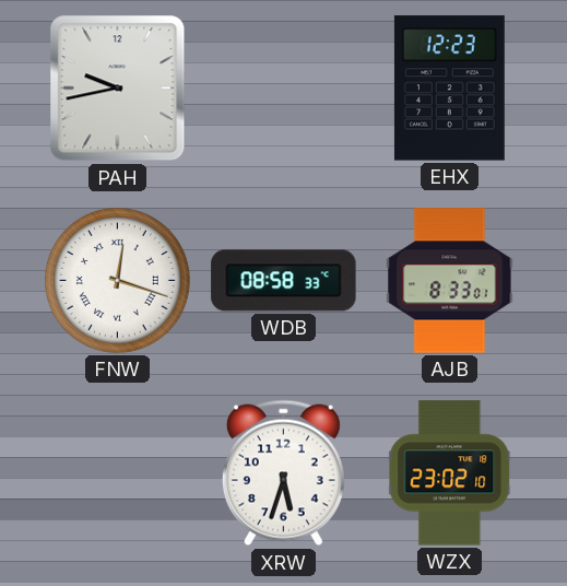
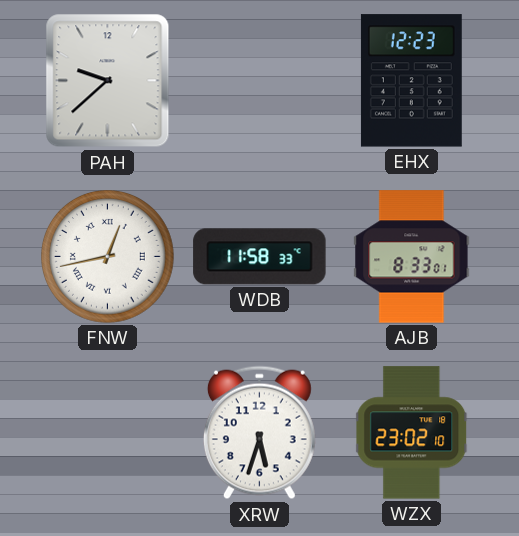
PAH: 9:43 -> 9:38 (108, 81)
FNW: 12:18 -> 12:43 (108, 257)
WDB: 08:58 -> 11:58 (260, 257)
